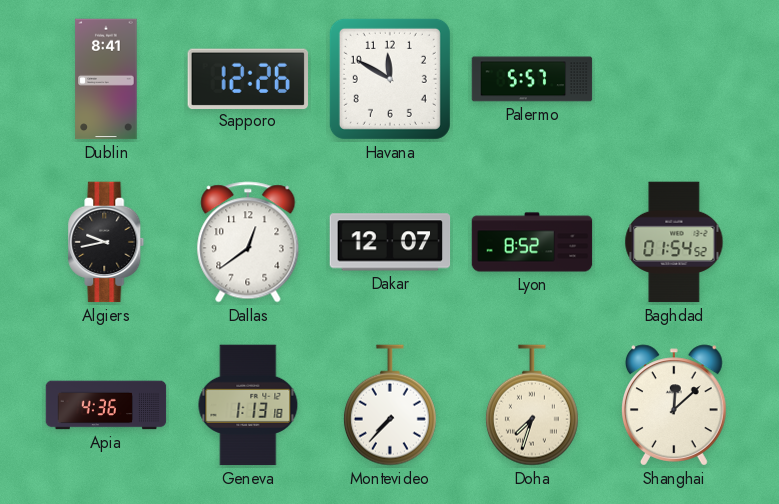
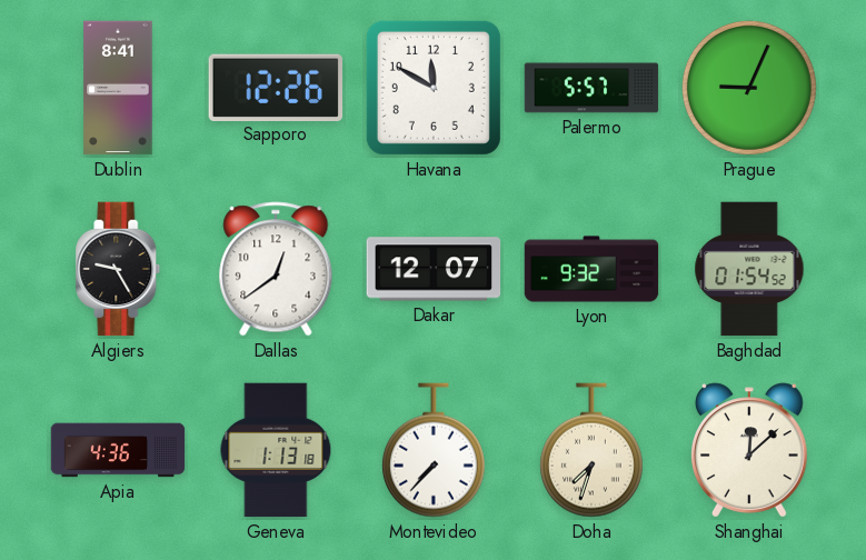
Prague: none -> 9:04 (749, 88)
Algiers: 9:43 -> 9:25 (118, 269)
Lyon: 8:52 -> 9:32 (591, 269)
